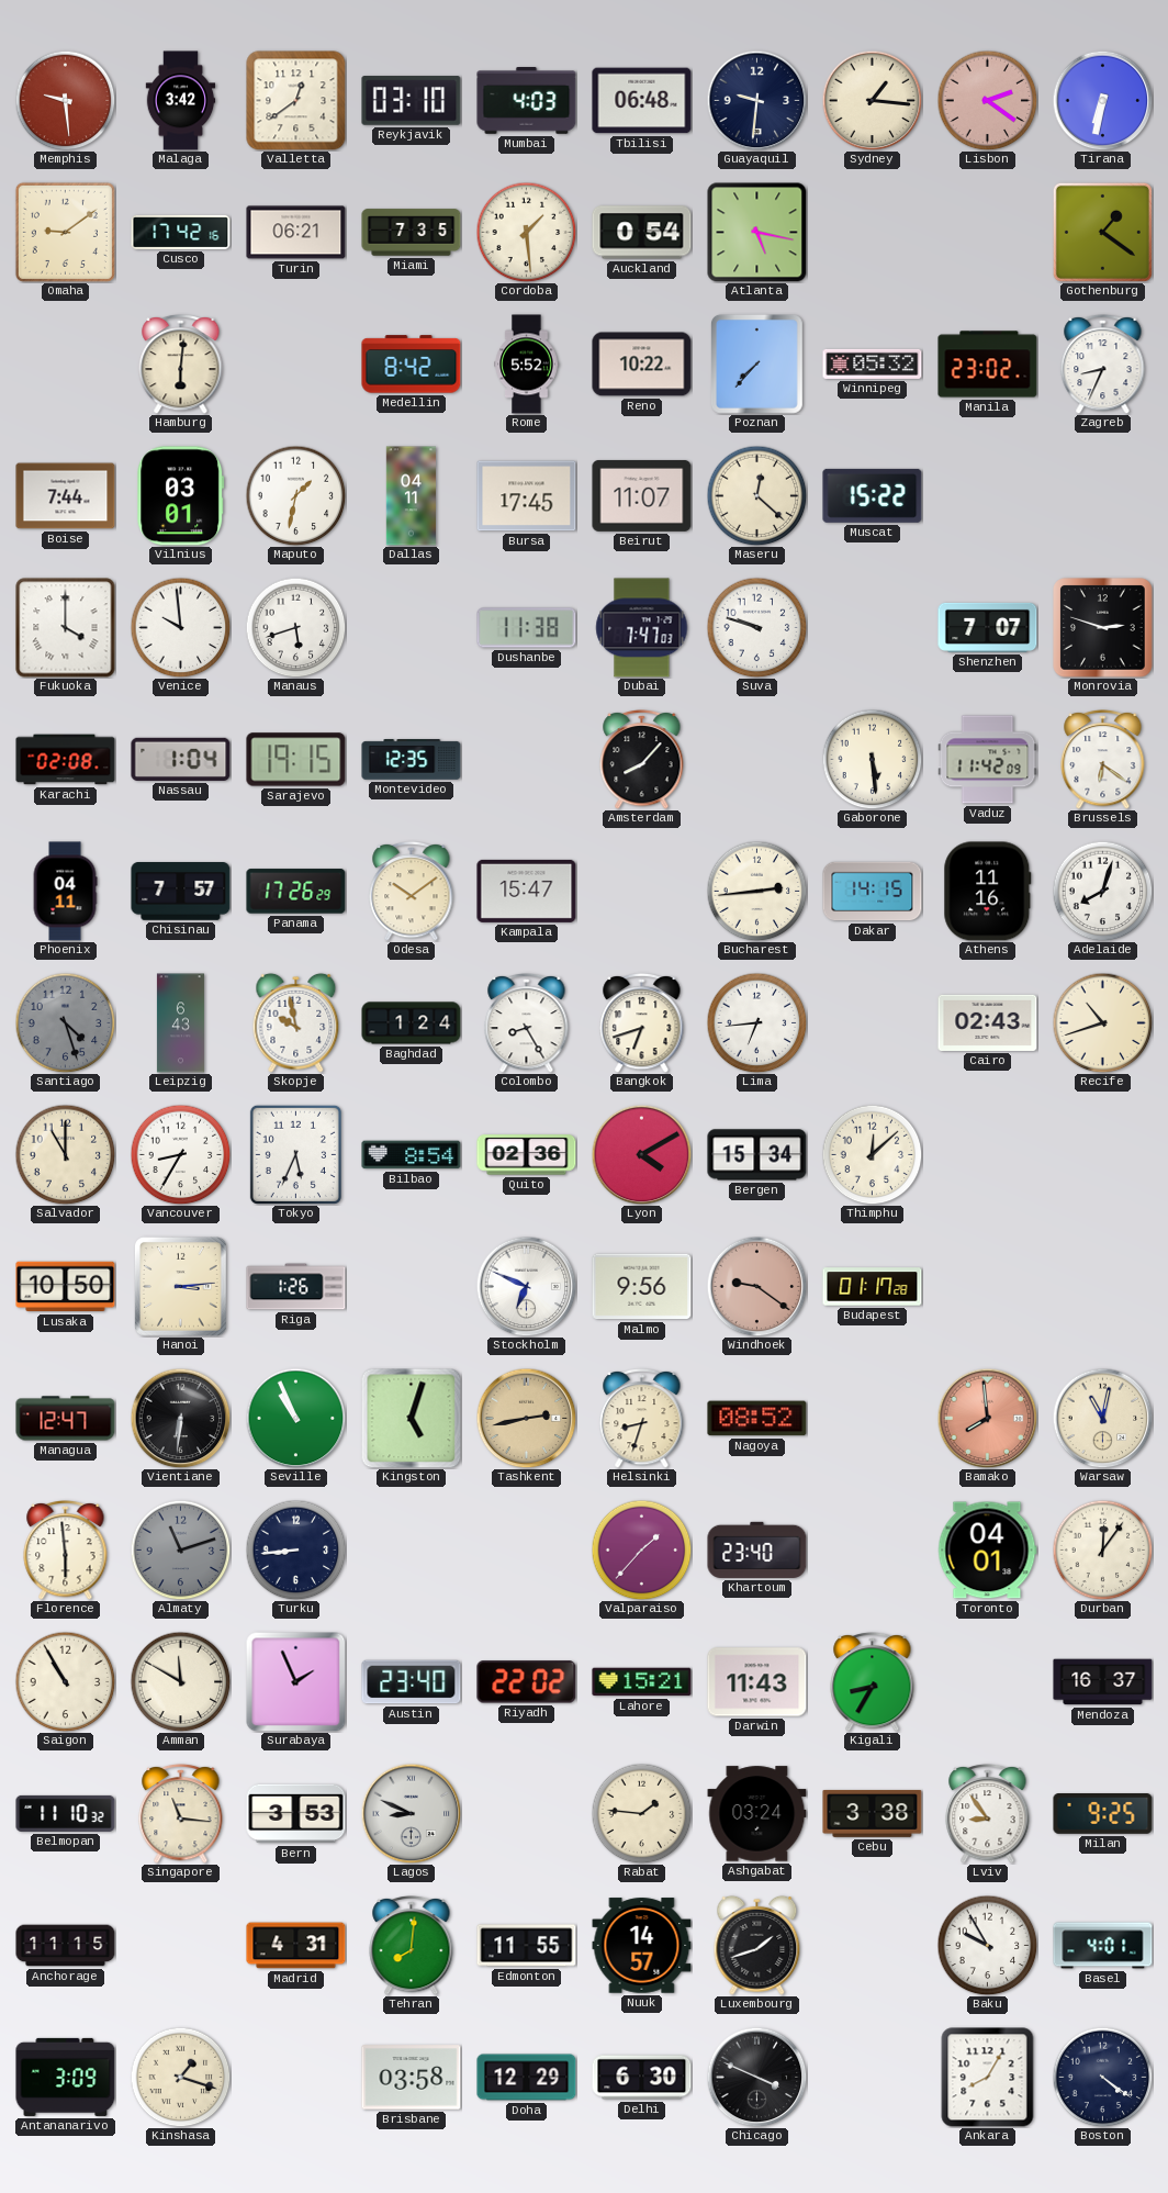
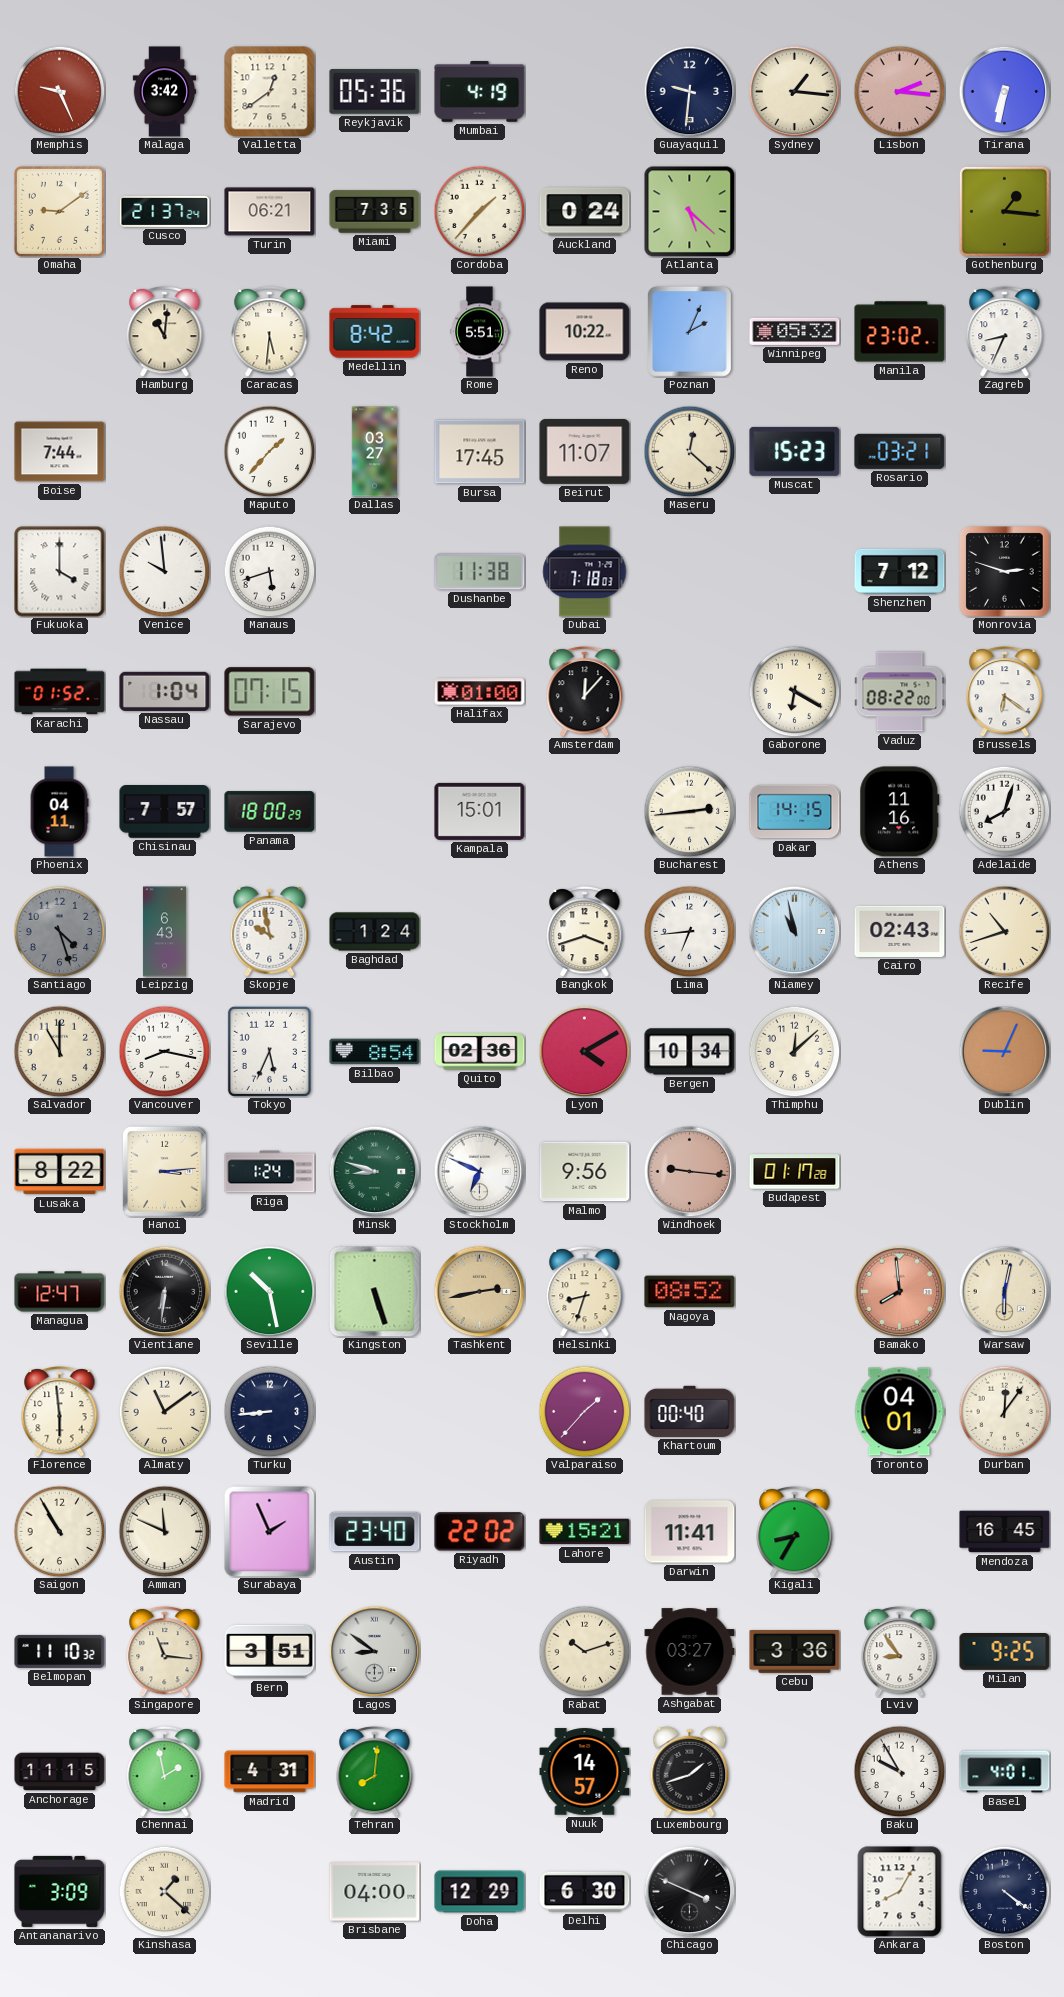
Memphis: 9:29 -> 9:26 (59, 91)
Reykjavik: 03:10 -> 05:36 (375, 92)
Mumbai: 4:03 -> 4:19 (480, 92)
Tbilisi: 06:48 -> none (642, 101)
Lisbon: 2:21 -> 2:16 (899, 91)
Cusco: 17:42 -> 21:37 (165, 211)
Cordoba: 1:29 -> 1:37 (479, 211)
Auckland: 0:54 -> 0:24 (585, 212)
Atlanta: 5:17 -> 5:22 (690, 212)
Gothenburg: 1:21 -> 1:16 (1004, 211)
Hamburg: 6:01 -> 11:01 (165, 331)
Caracas: none -> 5:31 (270, 331)
Rome: 5:52 -> 5:51 (480, 332)
Poznan: 7:37 -> 2:04 (689, 331)
Vilnius: 03:01 -> none (181, 496)
Maputo: 1:32 -> 1:37 (269, 451)
Dallas: 04:11 -> 03:27 (374, 452)
Muscat: 15:22 -> 15:23 (795, 451)
Rosario: none -> 03:21 (900, 451)
Dubai: 7:47 -> 7:18 (585, 572)
Suva: 9:48 -> none (756, 627)
Shenzhen: 7:07 -> 7:12 (900, 571)
Karachi: 02:08 -> 01:52 (60, 692)
Sarajevo: 19:15 -> 07:15 (270, 692)
Montevideo: 12:35 -> none (412, 760)
Halifax: none -> 01:00 (480, 692)
Amsterdam: 8:07 -> 12:07 (585, 691)
Gaborone: 5:29 -> 6:20 (794, 691)
Vaduz: 11:42 -> 08:22 (900, 692)
Panama: 17:26 -> 18:00 (270, 812)
Odesa: 10:09 -> none (412, 891)
Kampala: 15:47 -> 15:01 (480, 811)
Colombo: 8:25 -> none (527, 1022)
Bangkok: 6:42 -> 3:42 (585, 931)
Niamey: none -> 10:58 (794, 931)
Vancouver: 8:35 -> 8:17 (164, 1051)
Bergen: 15:34 -> 10:34 (690, 1052)
Dublin: none -> 9:04 (1004, 1051)
Lusaka: 10:50 -> 8:22 (60, 1172)
Riga: 1:26 -> 1:24 (270, 1172)
Minsk: none -> 8:48 (374, 1171)
Windhoek: 9:21 -> 9:16 (689, 1171)
Seville: 10:56 -> 10:28 (269, 1291)
Kingston: 5:03 -> 5:27 (374, 1291)
Warsaw: 11:02 -> 6:02 (1004, 1291)
Almaty: 11:12 -> 11:09 (164, 1411)
Almaty dial: grey -> cream (164, 1411)
Khartoum: 23:40 -> 00:40 (690, 1411)
Amman: 11:50 -> 11:49 (164, 1531)
Darwin: 11:43 -> 11:41 (690, 1532)
Mendoza: 16:37 -> 16:45 (1005, 1532)
Bern: 3:53 -> 3:51 (270, 1652)
Lagos: 8:49 -> 8:51 (374, 1651)
Rabat: 1:46 -> 10:12 (584, 1651)
Ashgabat: 03:24 -> 03:27 (690, 1652)
Cebu: 3:38 -> 3:36 (795, 1651)
Chennai: none -> 1:58 (165, 1771)
Edmonton: 11:55 -> none (527, 1946)
Kinshasa: 1:18 -> 1:22 (164, 1891)
Brisbane: 03:58 -> 04:00 (375, 1892)
